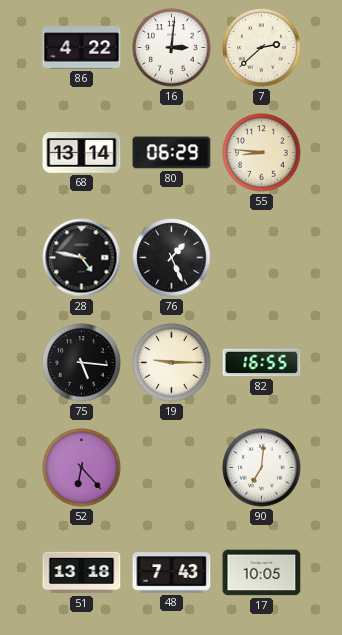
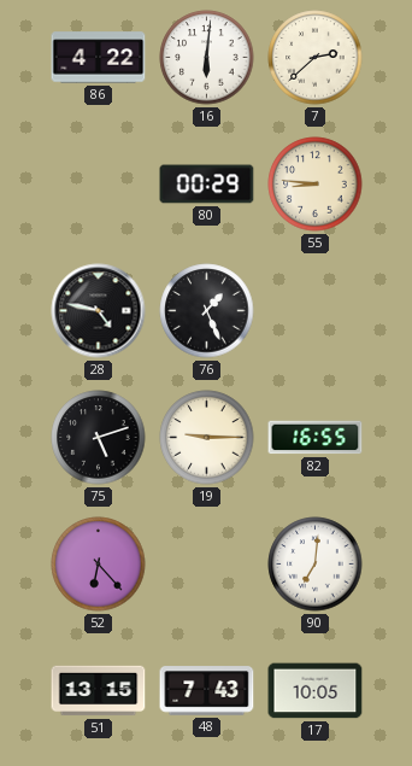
16: 3:01 -> 6:01 (207, 58)
68: 13:14 -> none (82, 153)
80: 06:29 -> 00:29 (207, 185)
75: 5:16 -> 5:12 (99, 438)
51: 13:18 -> 13:15 (99, 691)
